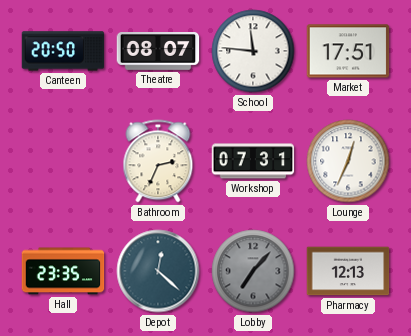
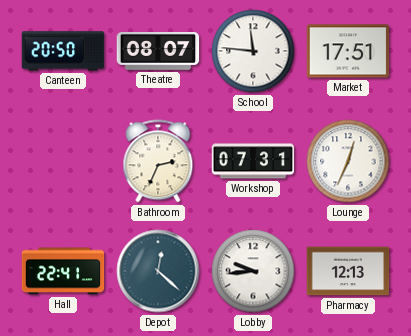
Hall: 23:35 -> 22:41 (63, 271)
Lobby: 7:07 -> 9:44 (253, 271)
Lobby dial: grey -> white (253, 271)
